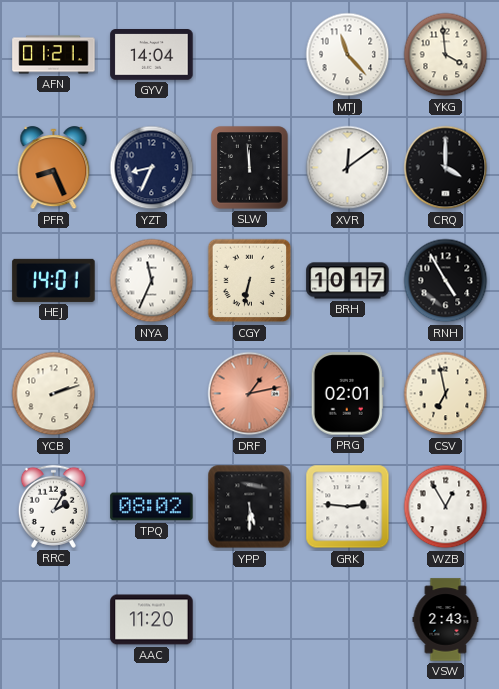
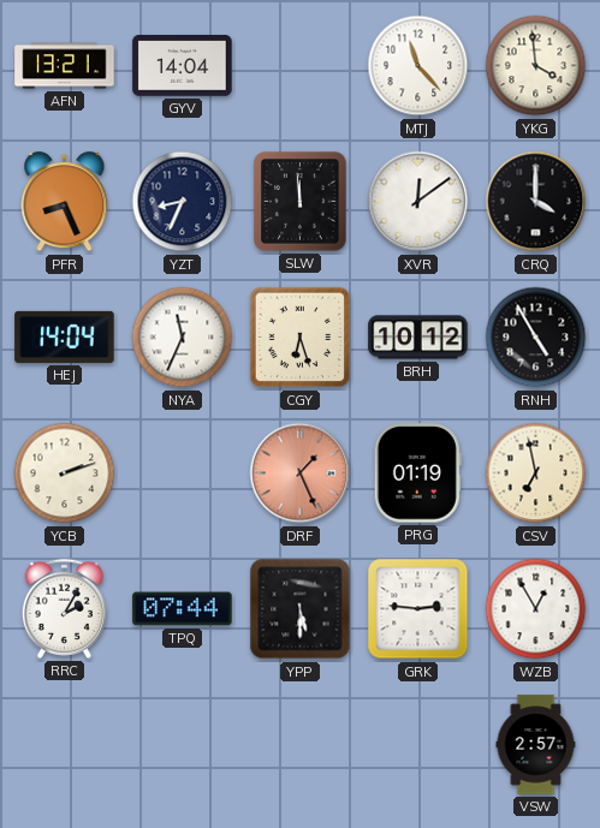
AFN: 01:21 -> 13:21 (65, 66)
HEJ: 14:01 -> 14:04 (65, 336)
CGY: 6:32 -> 6:27 (301, 338)
BRH: 10:17 -> 10:12 (418, 338)
DRF: 1:13 -> 1:26 (301, 473)
PRG: 02:01 -> 01:19 (417, 473)
TPQ: 08:02 -> 07:44 (183, 609)
AAC: 11:20 -> none (152, 620)
VSW: 2:43 -> 2:57 (536, 745)
